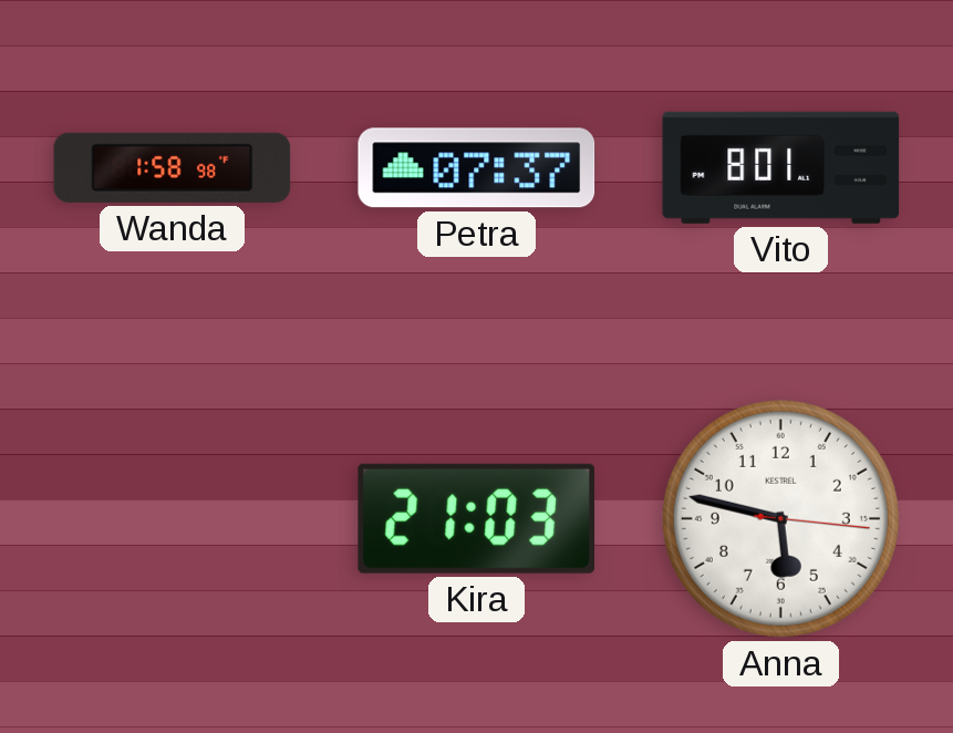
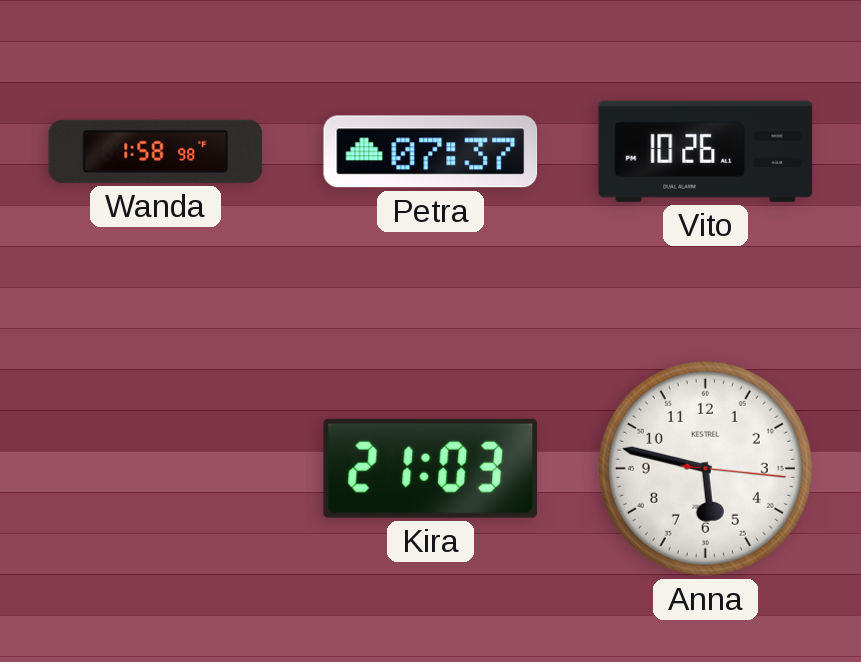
Vito: 8:01 -> 10:26 (706, 151)
